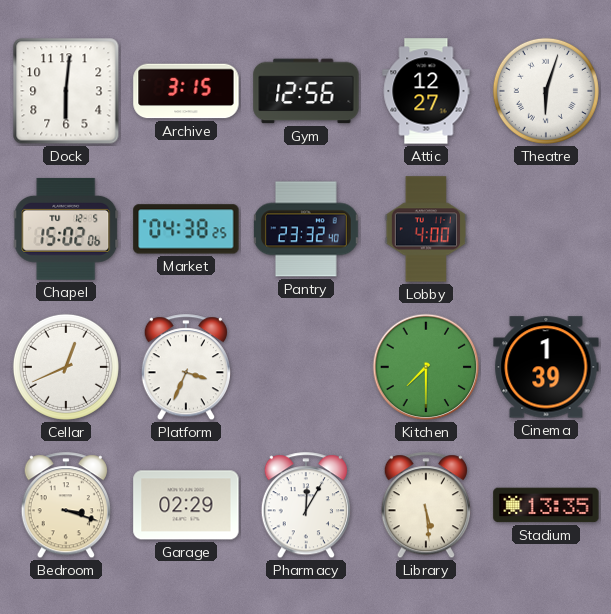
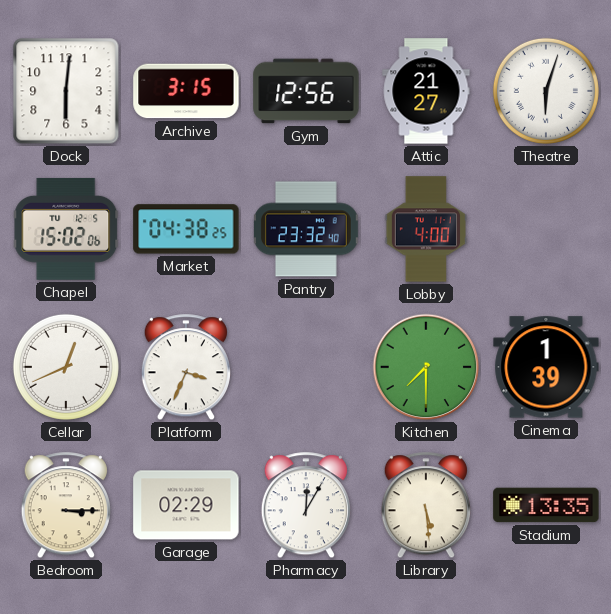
Attic: 12:27 -> 21:27 (426, 91)
Bedroom: 3:18 -> 3:15 (66, 506)
